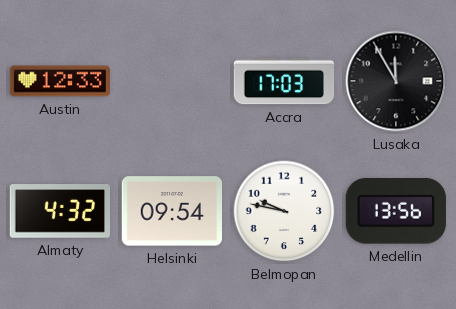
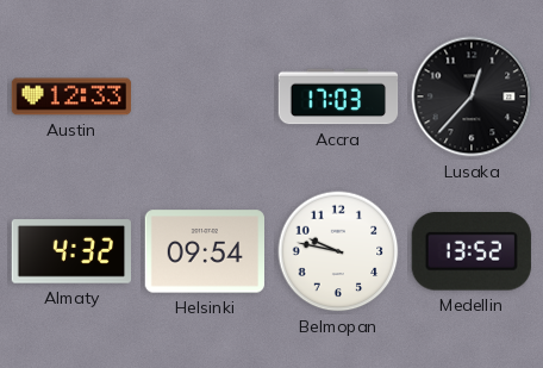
Lusaka: 11:55 -> 12:37 (472, 96)
Medellin: 13:56 -> 13:52 (472, 251)
